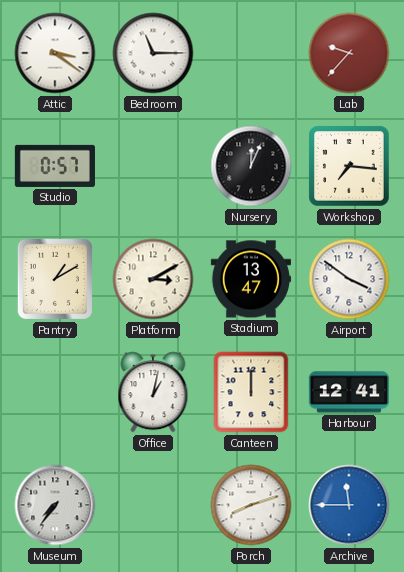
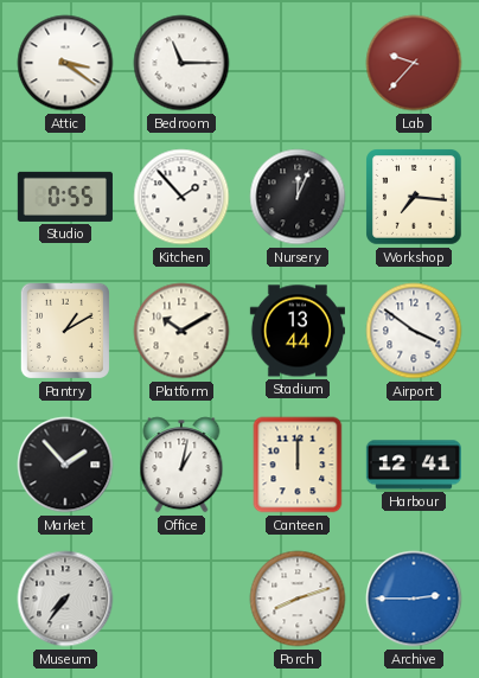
Studio: 0:57 -> 0:55 (65, 197)
Kitchen: none -> 1:53 (181, 197)
Platform: 3:10 -> 10:10 (181, 331)
Stadium: 13:47 -> 13:44 (298, 331)
Market: none -> 1:53 (65, 465)
Archive: 11:45 -> 2:45 (414, 599)
